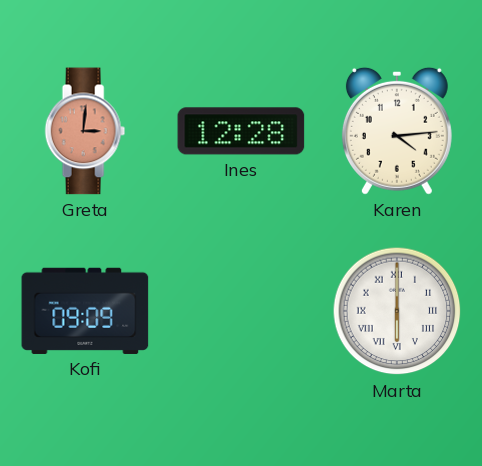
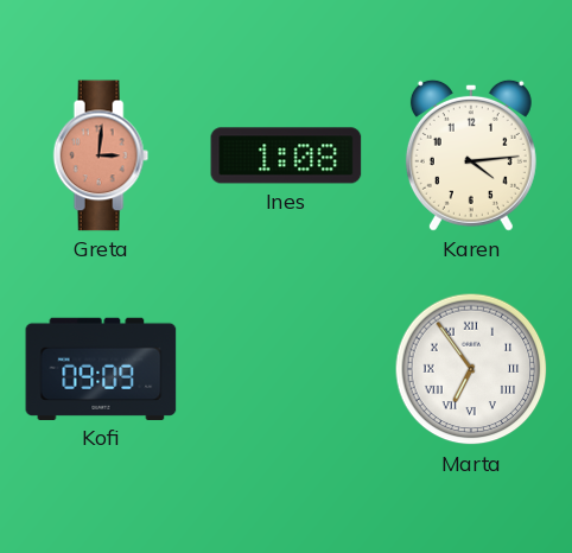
Ines: 12:28 -> 1:08 (286, 155)
Marta: 6:00 -> 6:54 (471, 369)
